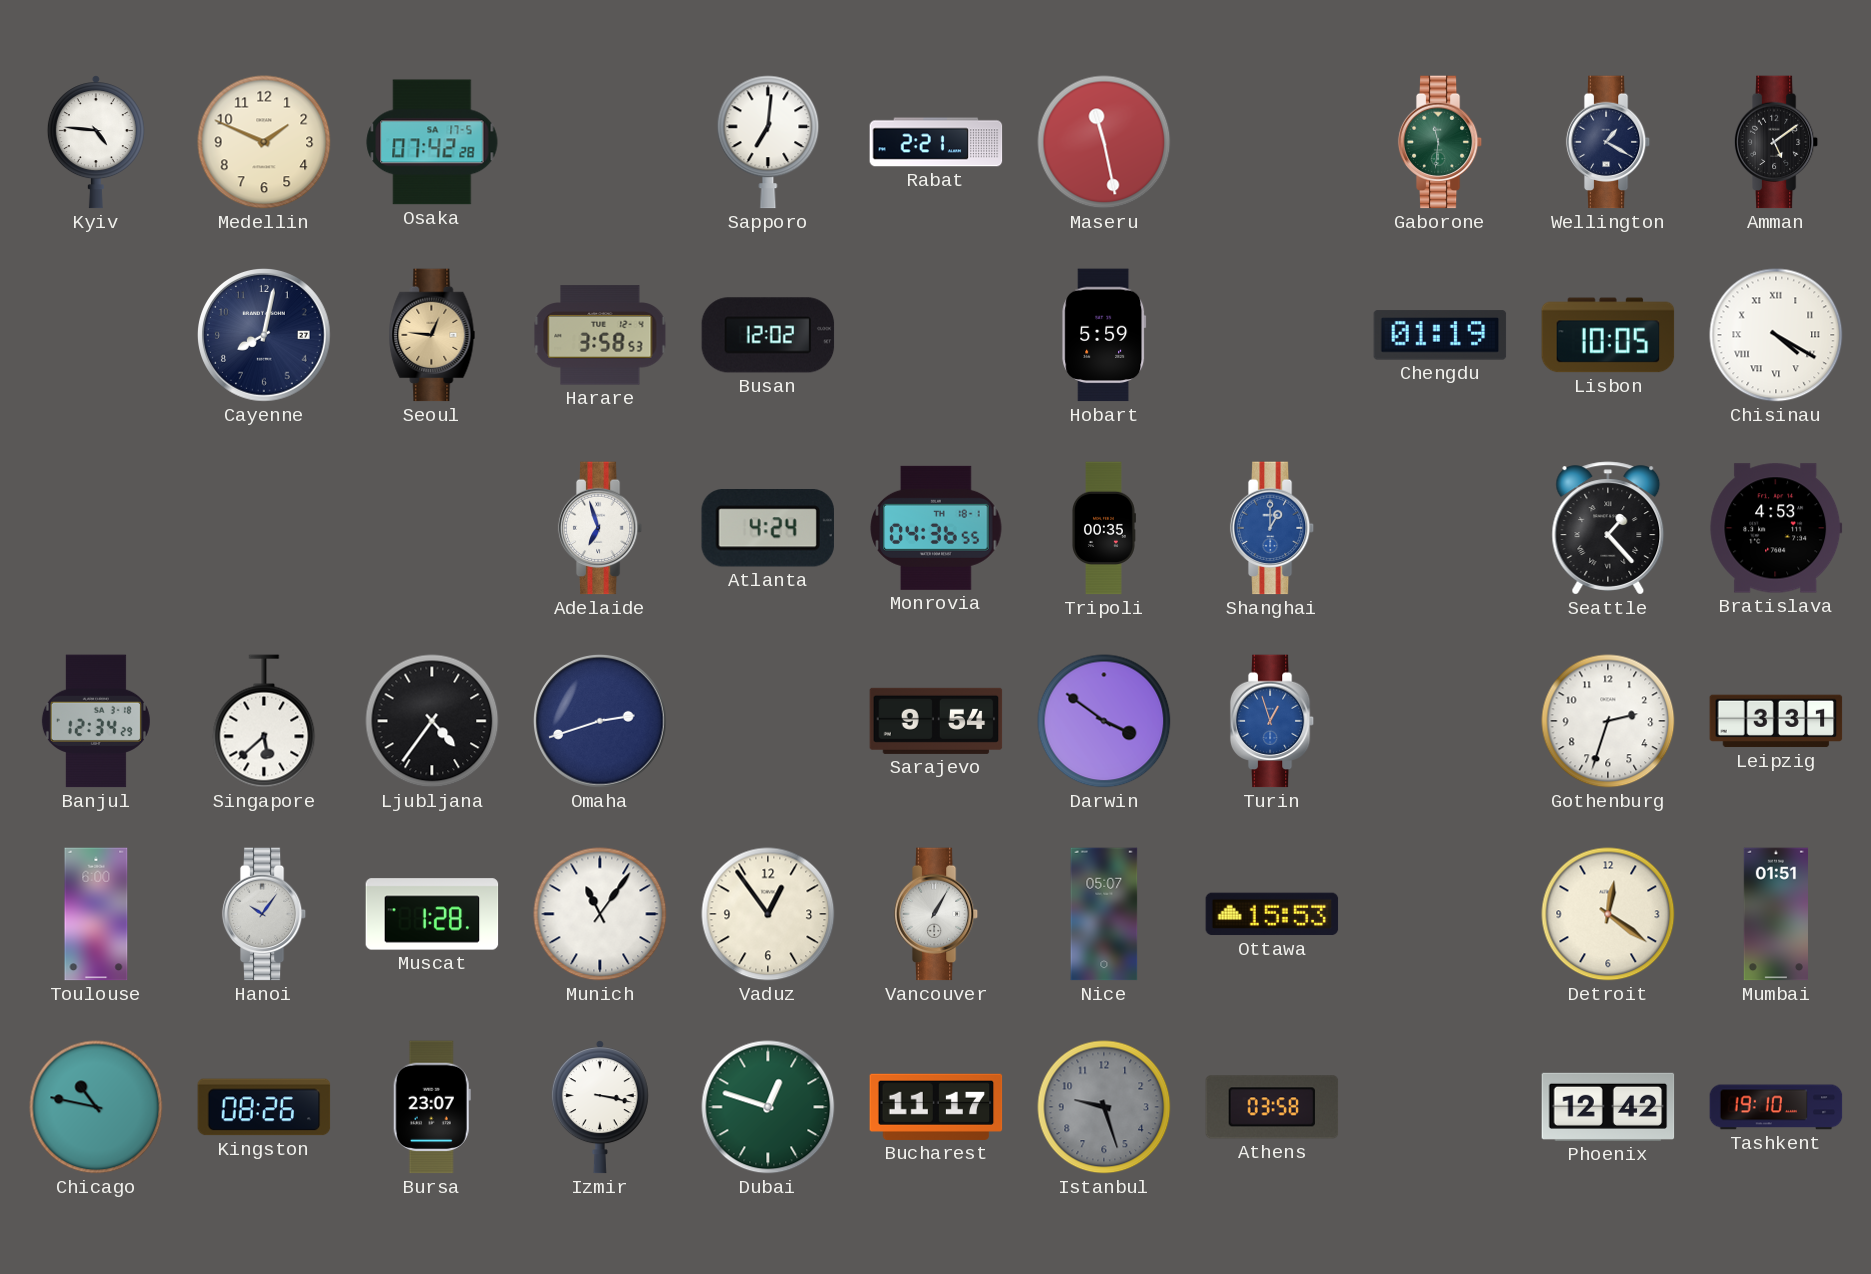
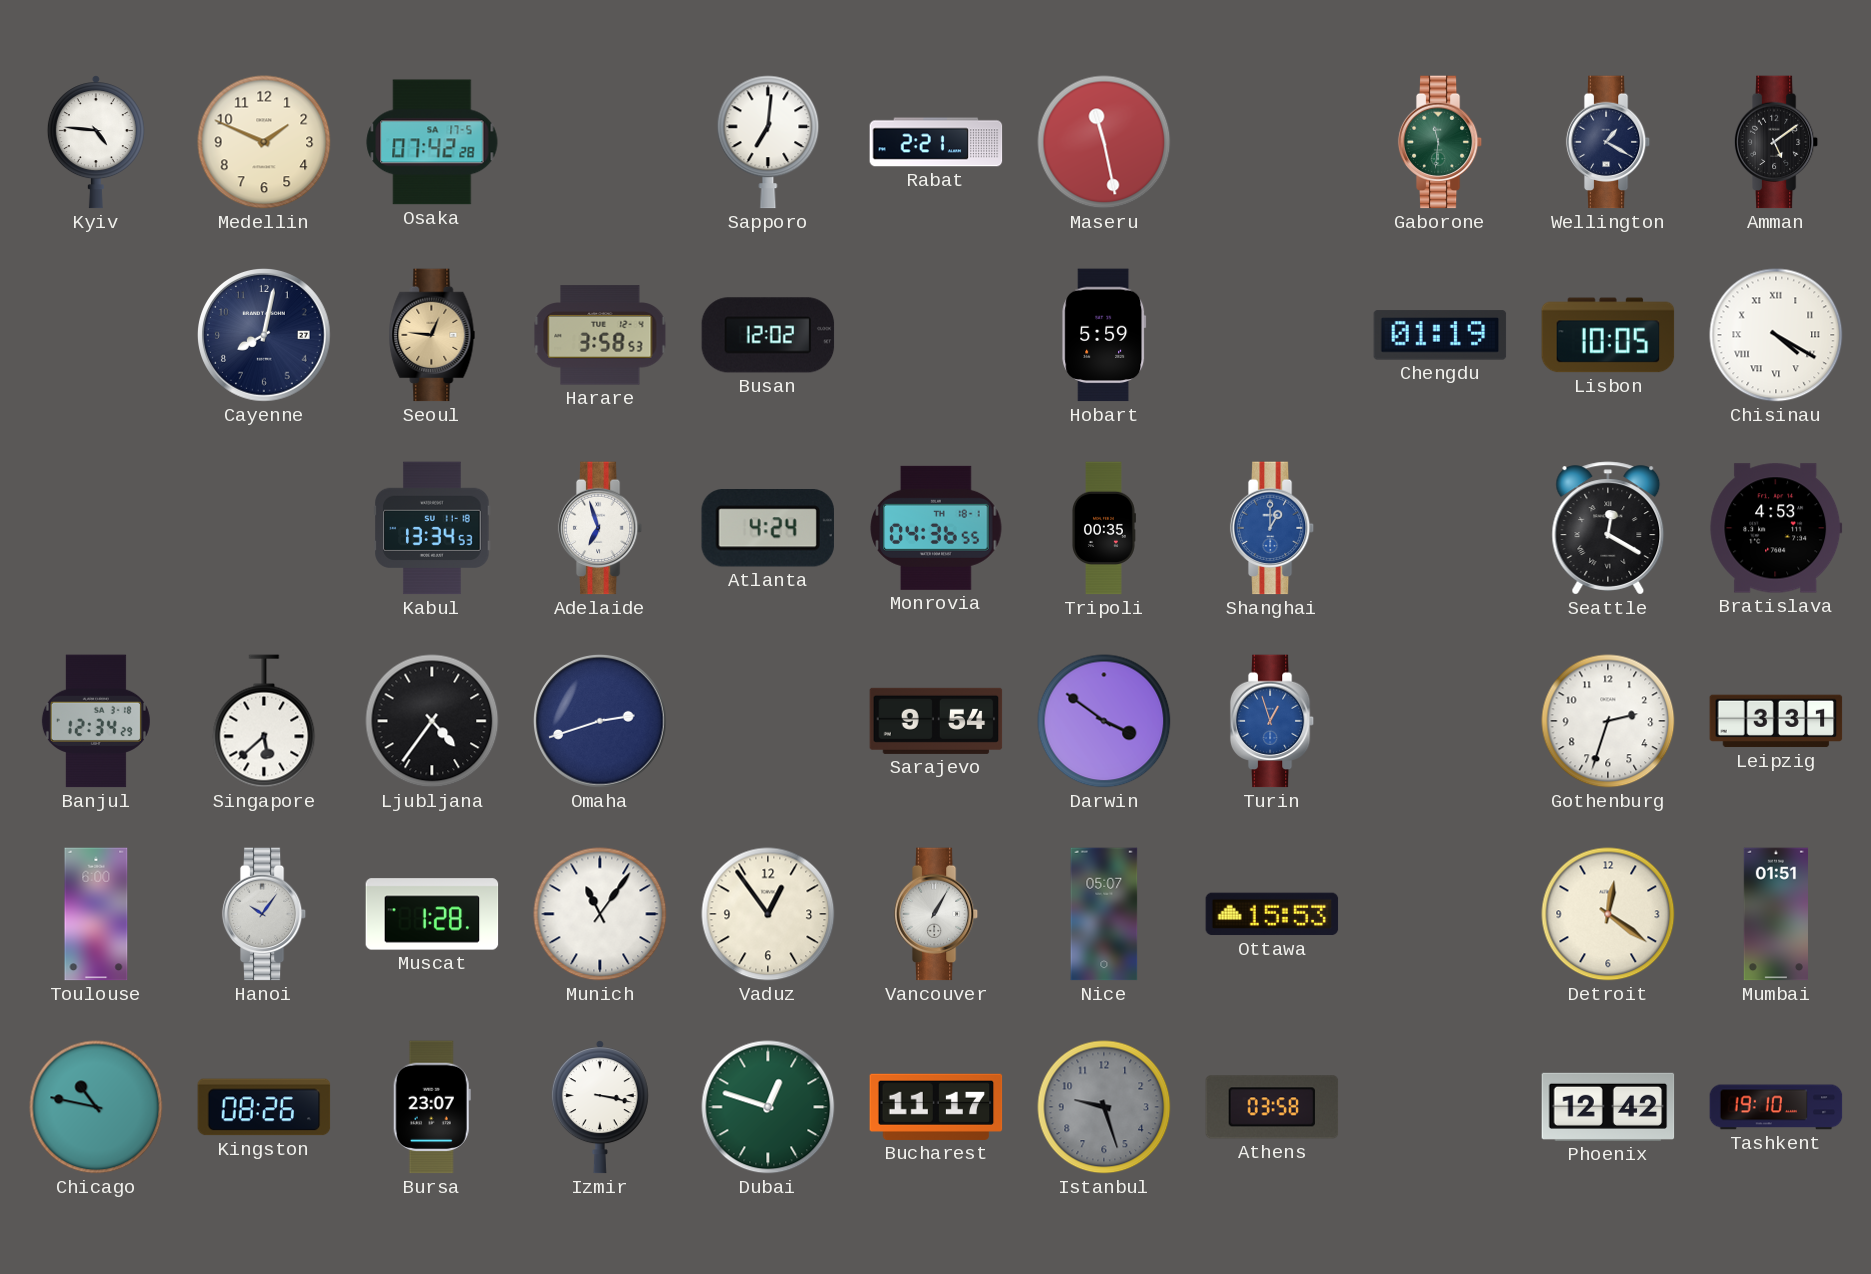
Kabul: none -> 13:34 (432, 528)
Seattle: 1:23 -> 12:20 (1608, 528)
